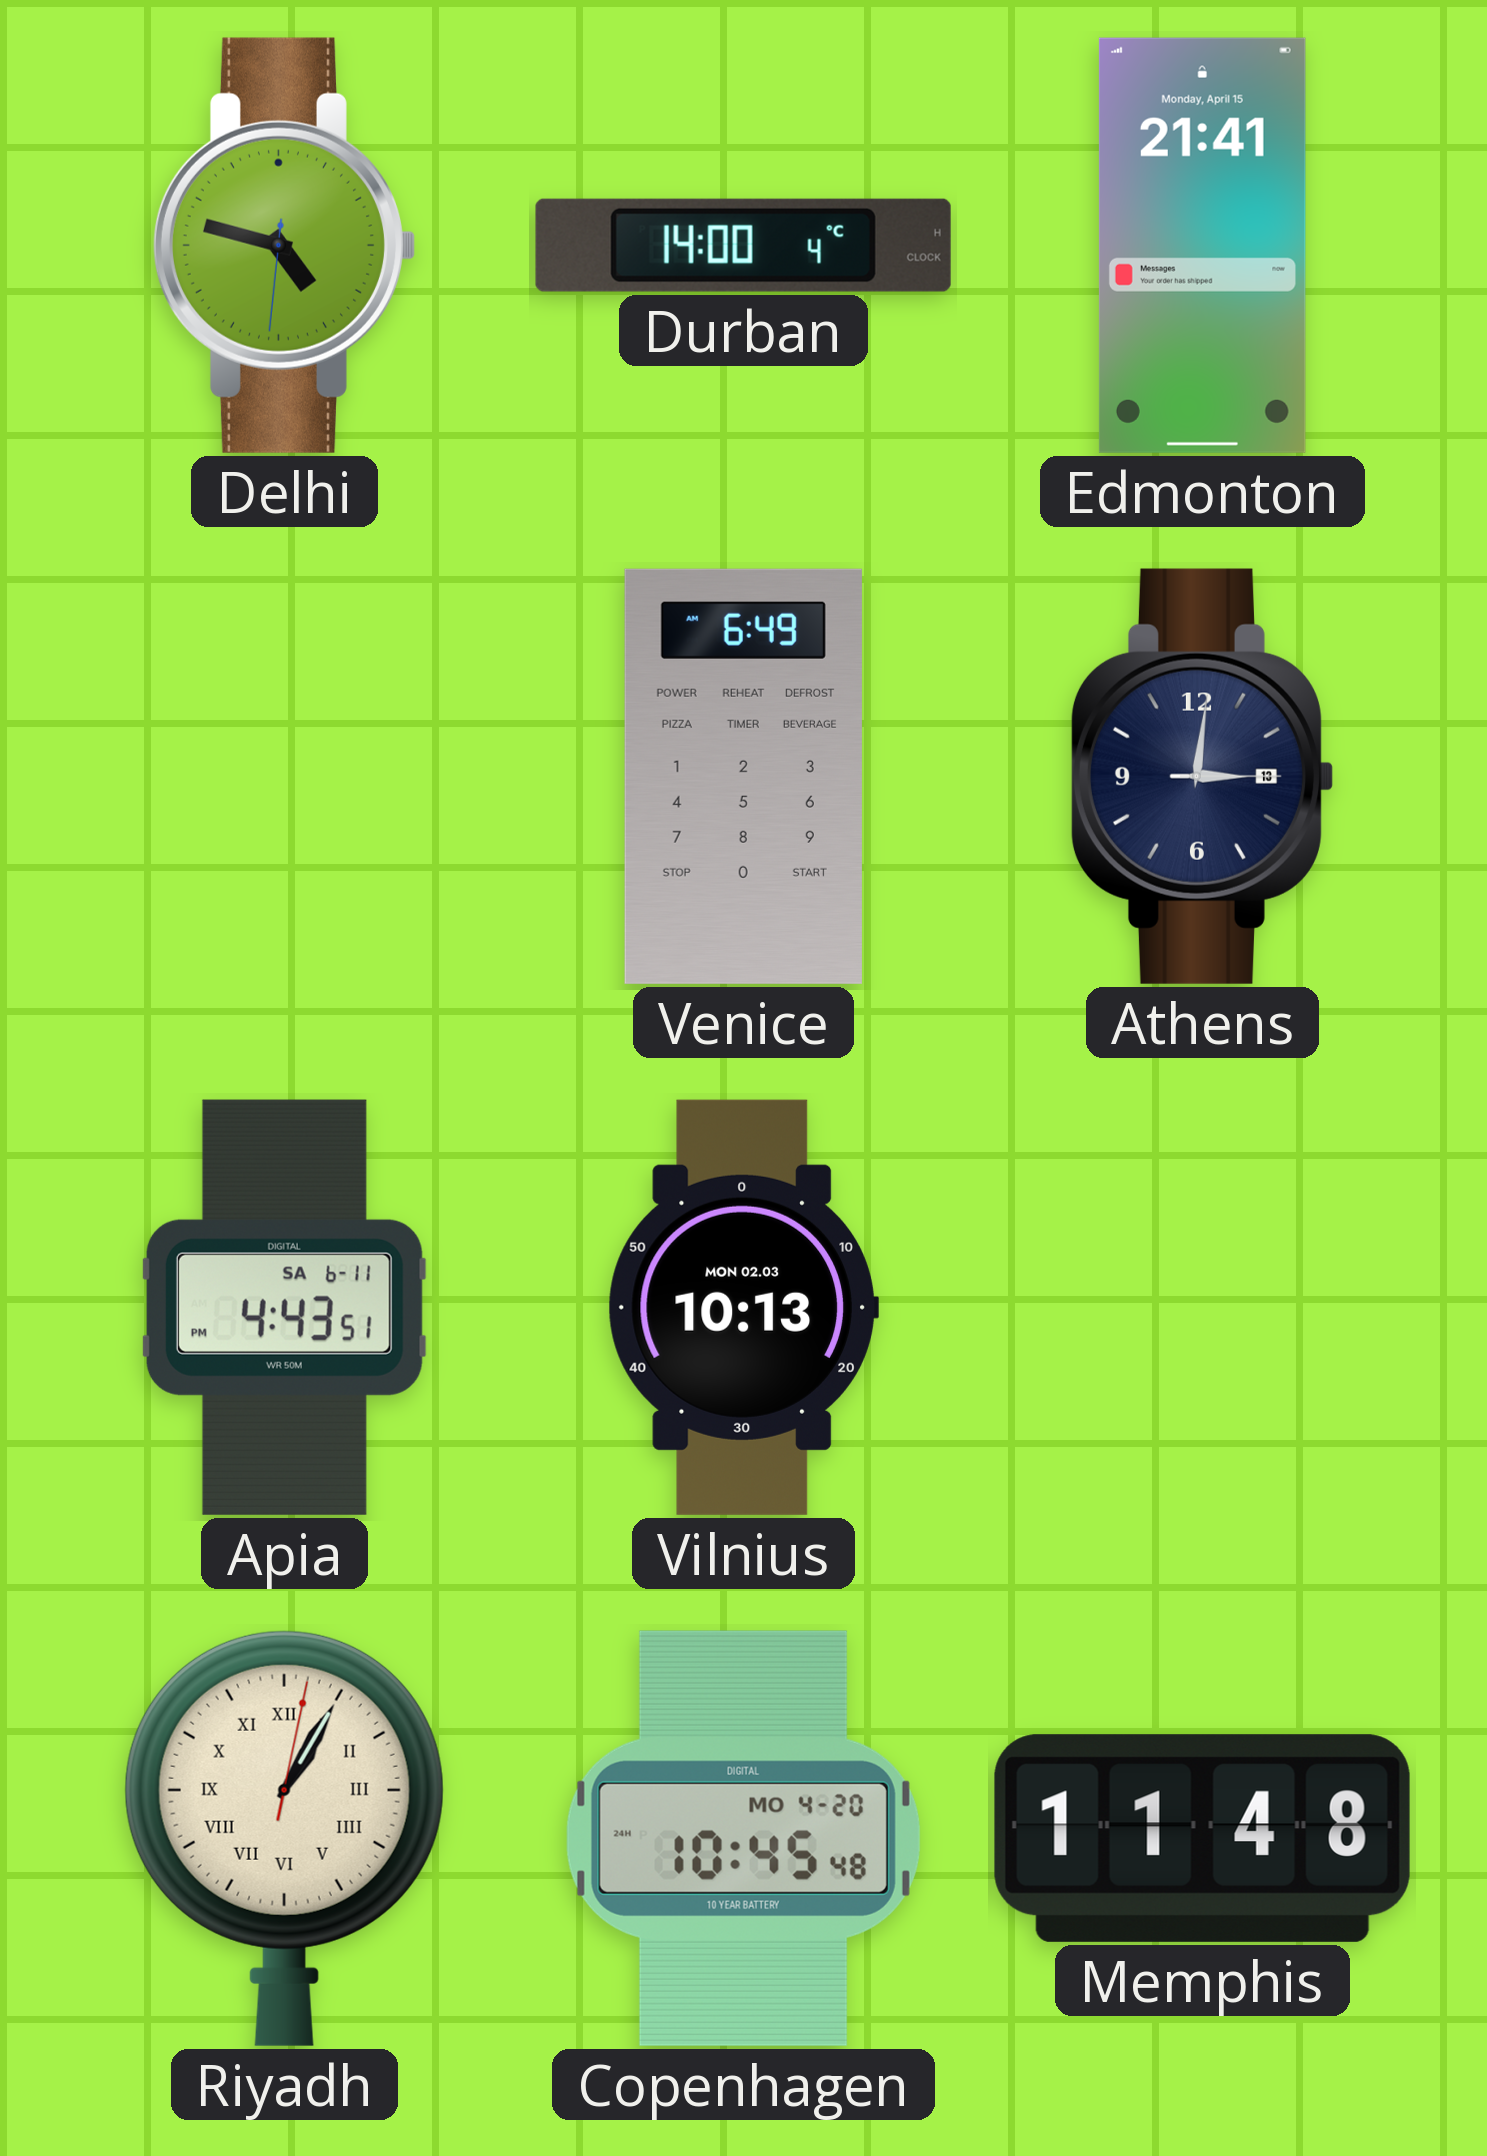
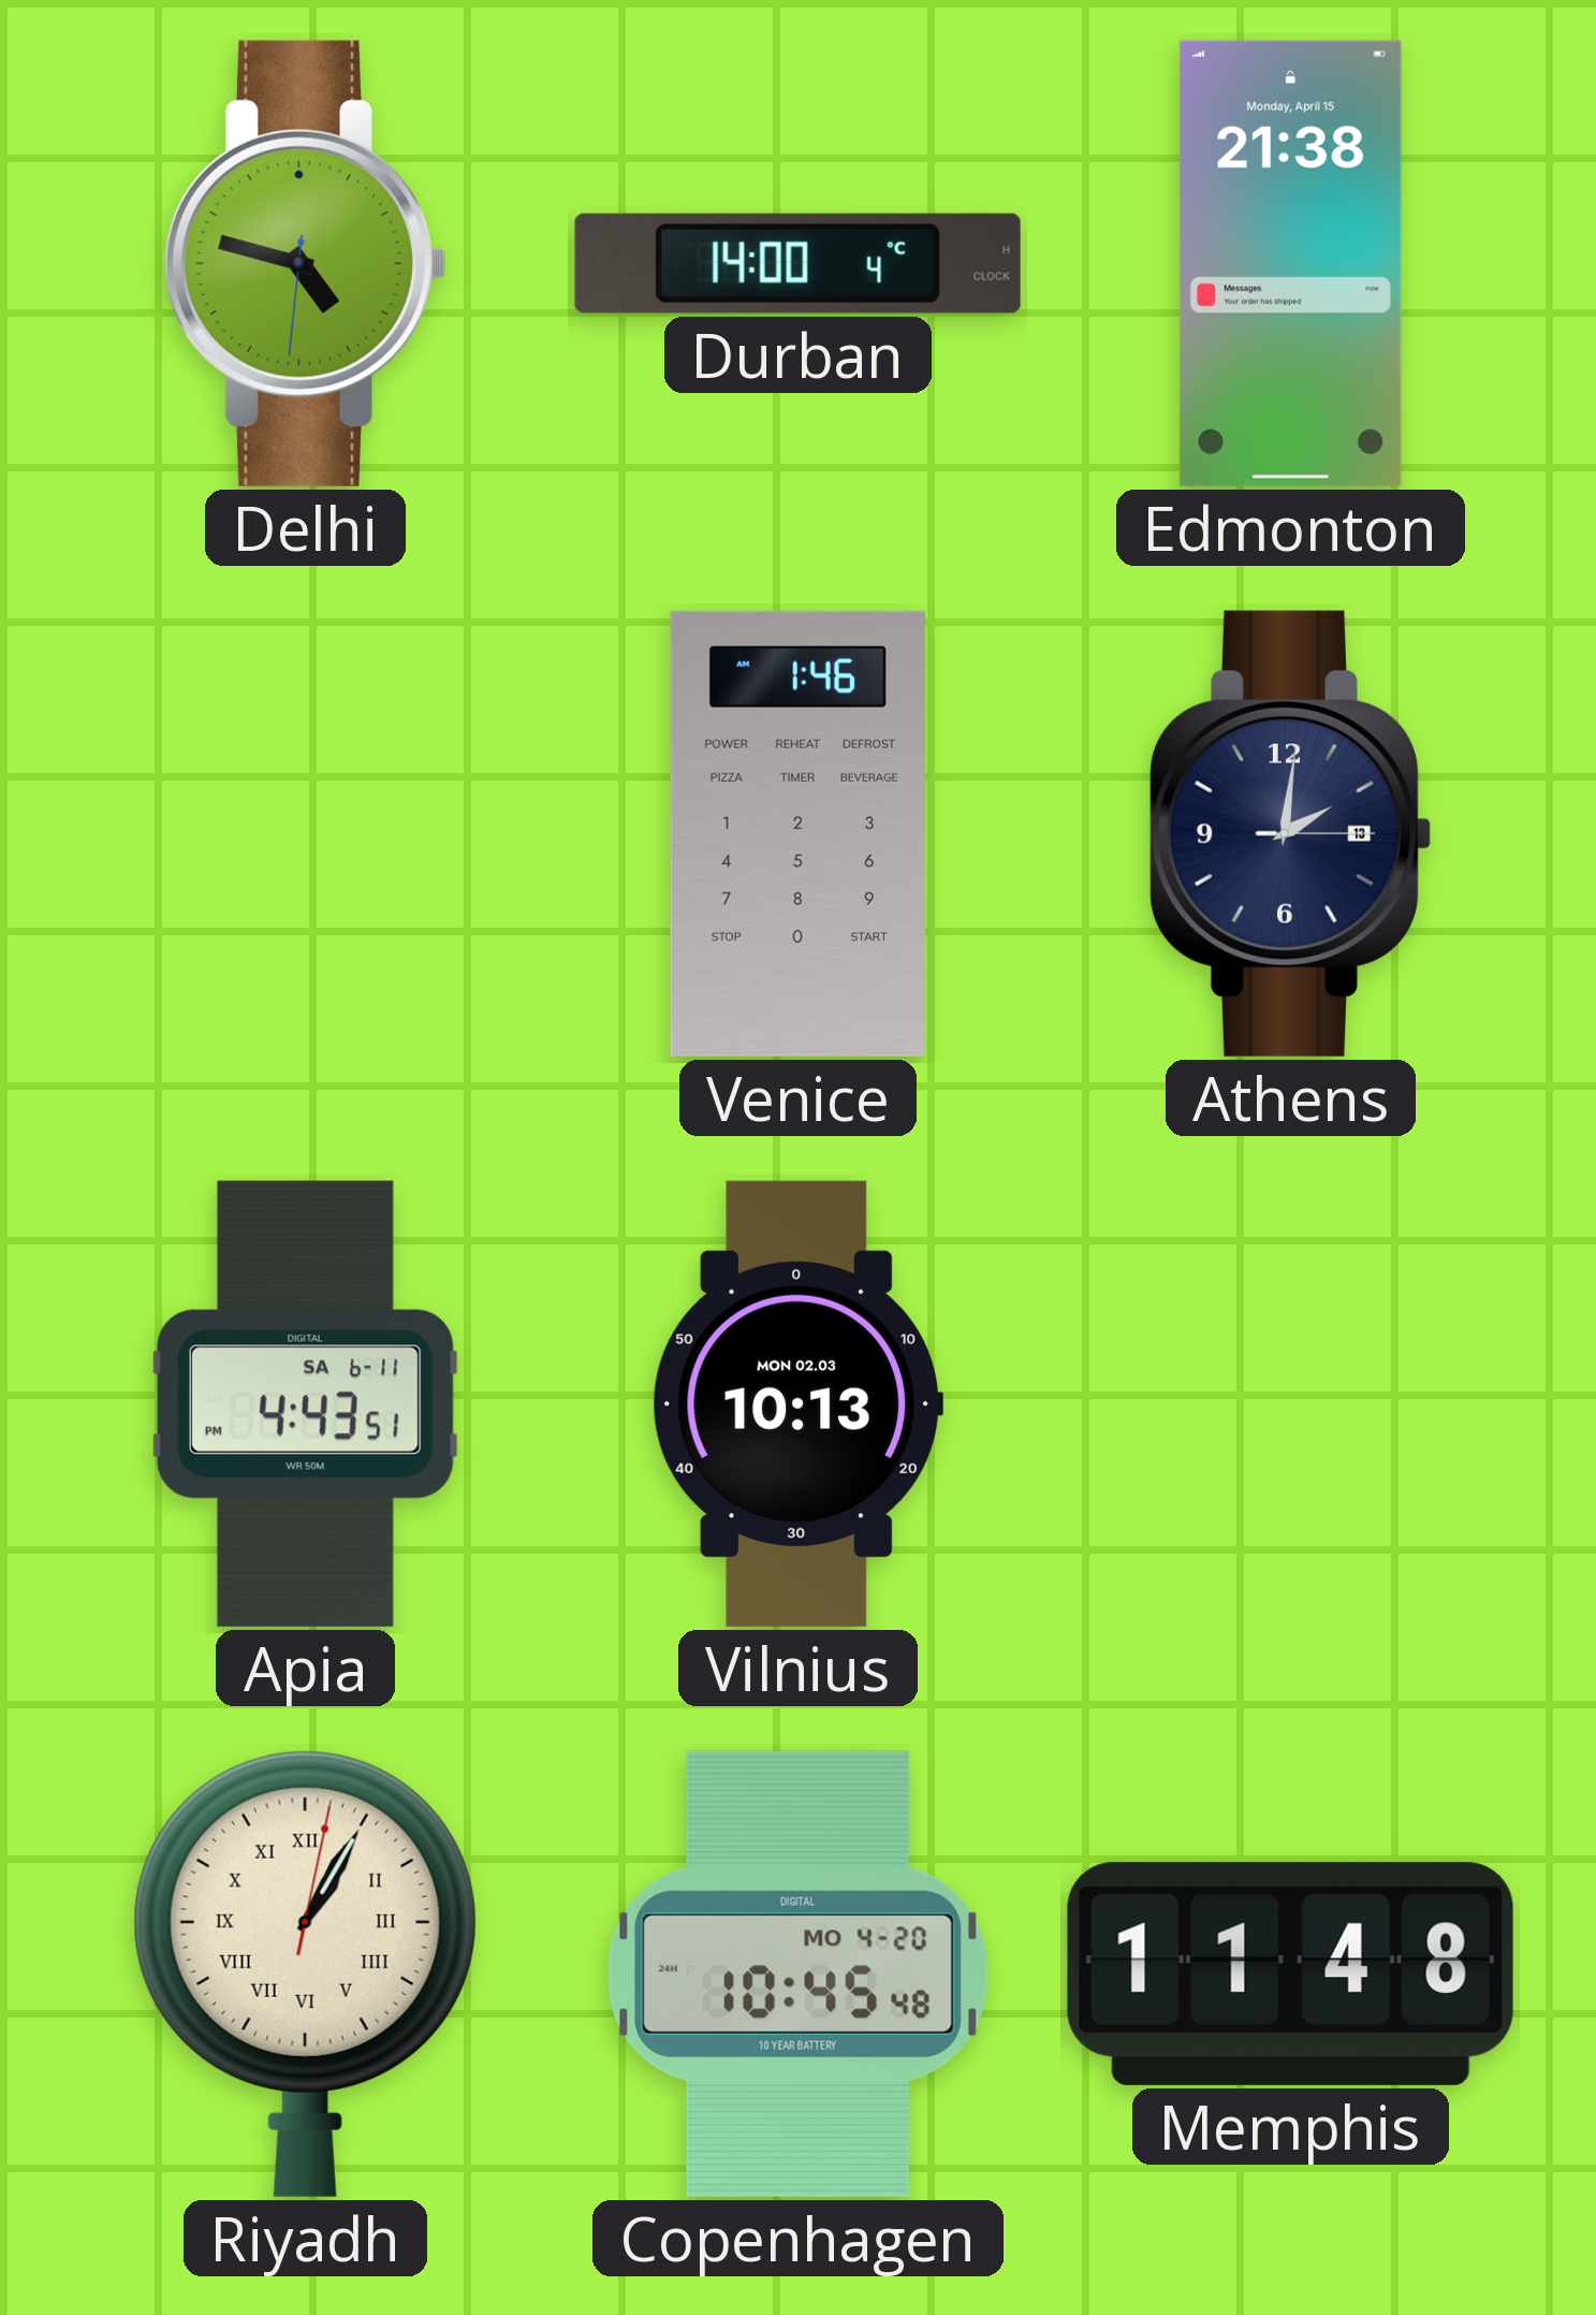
Edmonton: 21:41 -> 21:38 (1290, 263)
Venice: 6:49 -> 1:46 (797, 833)
Athens: 3:01 -> 2:01 (1290, 833)
